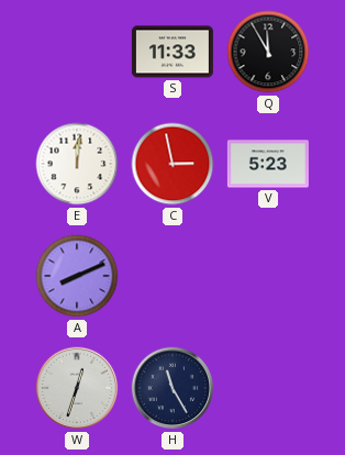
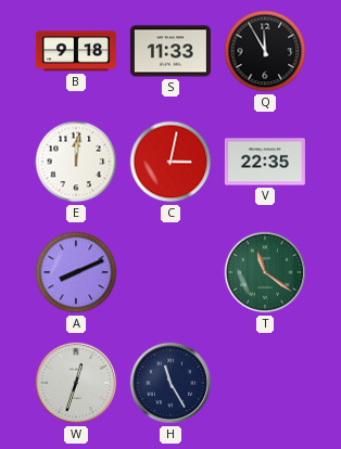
B: none -> 9:18 (76, 51)
C: 2:58 -> 3:02 (171, 162)
V: 5:23 -> 22:35 (265, 162)
T: none -> 11:21 (265, 272)
